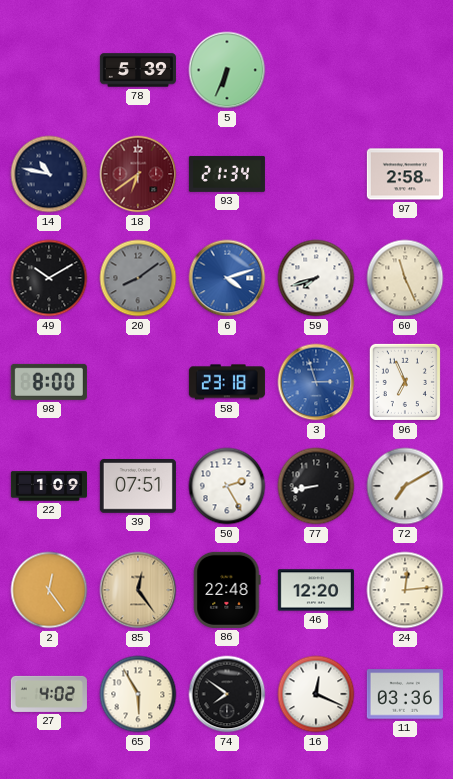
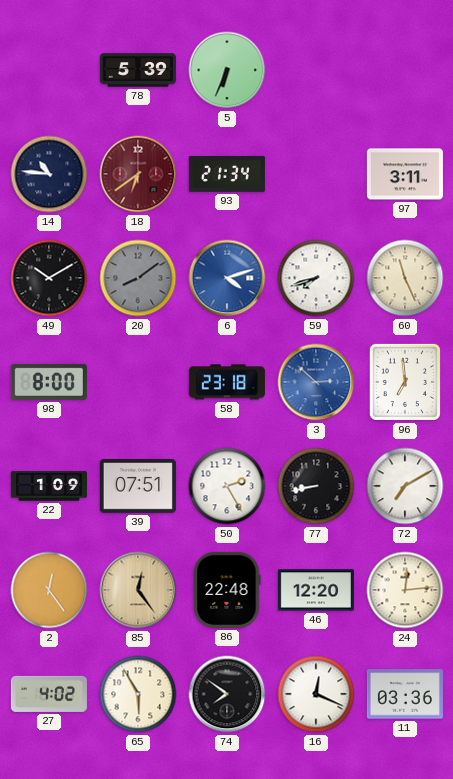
14: 10:47 -> 10:46 (49, 174)
97: 2:58 -> 3:11 (405, 174)
3: 2:57 -> 2:52 (316, 382)
96: 6:56 -> 6:59 (405, 382)
